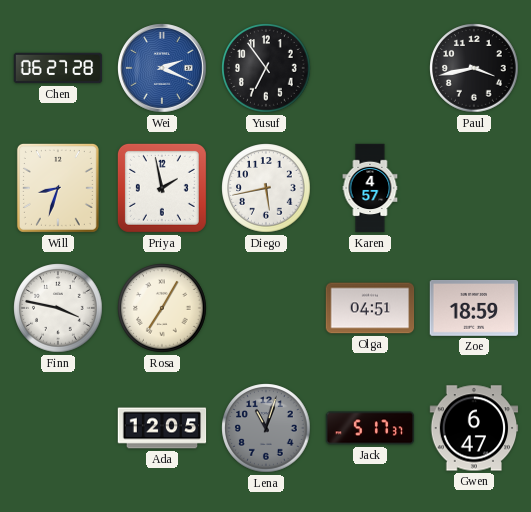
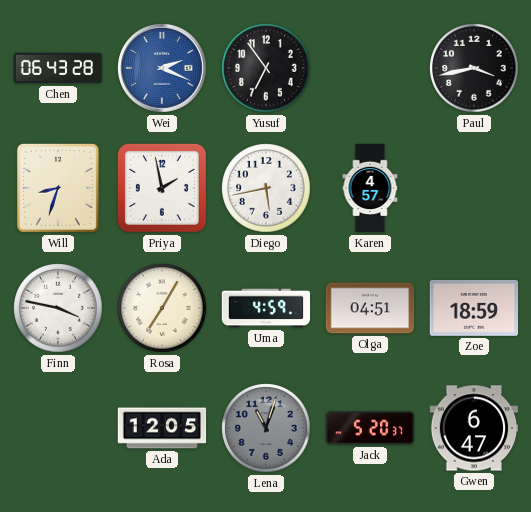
Chen: 06:27 -> 06:43 (58, 68)
Uma: none -> 4:59 (266, 308)
Jack: 5:17 -> 5:20 (370, 428)
